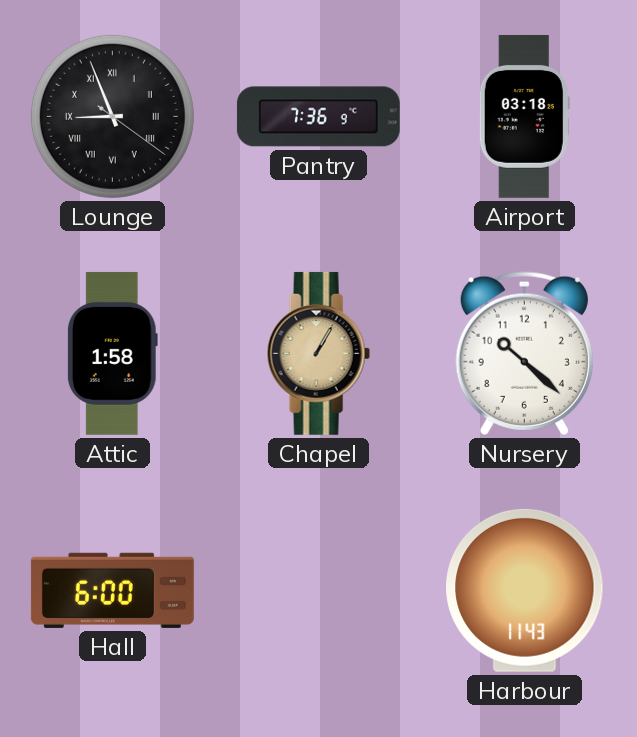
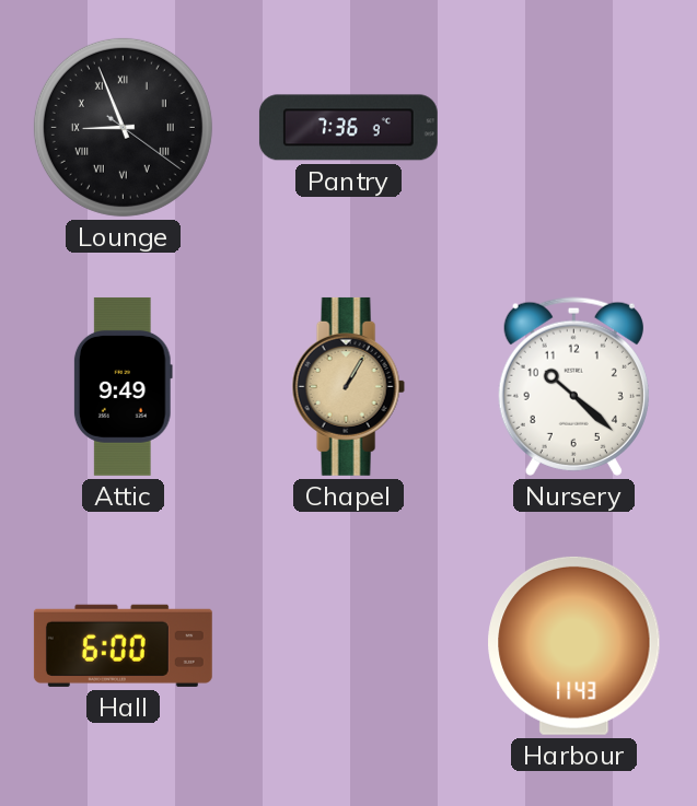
Airport: 03:18 -> none (524, 116)
Attic: 1:58 -> 9:49 (123, 386)
